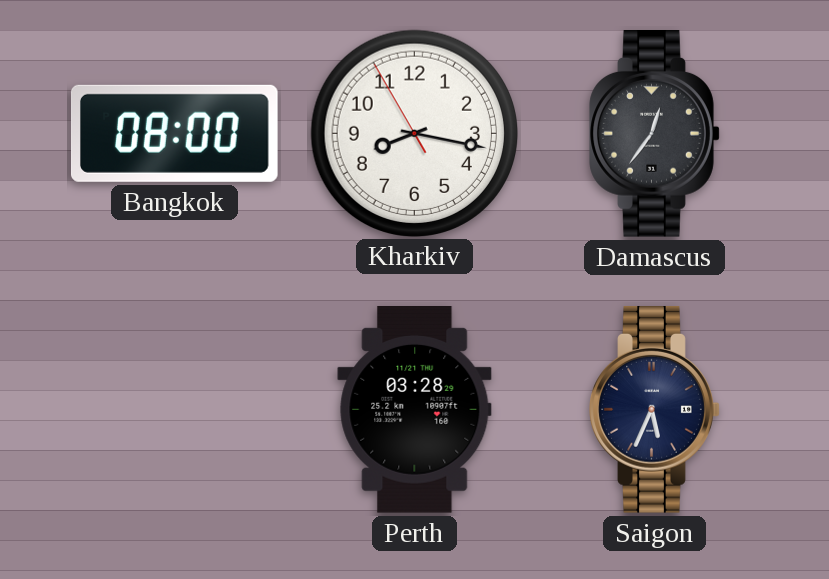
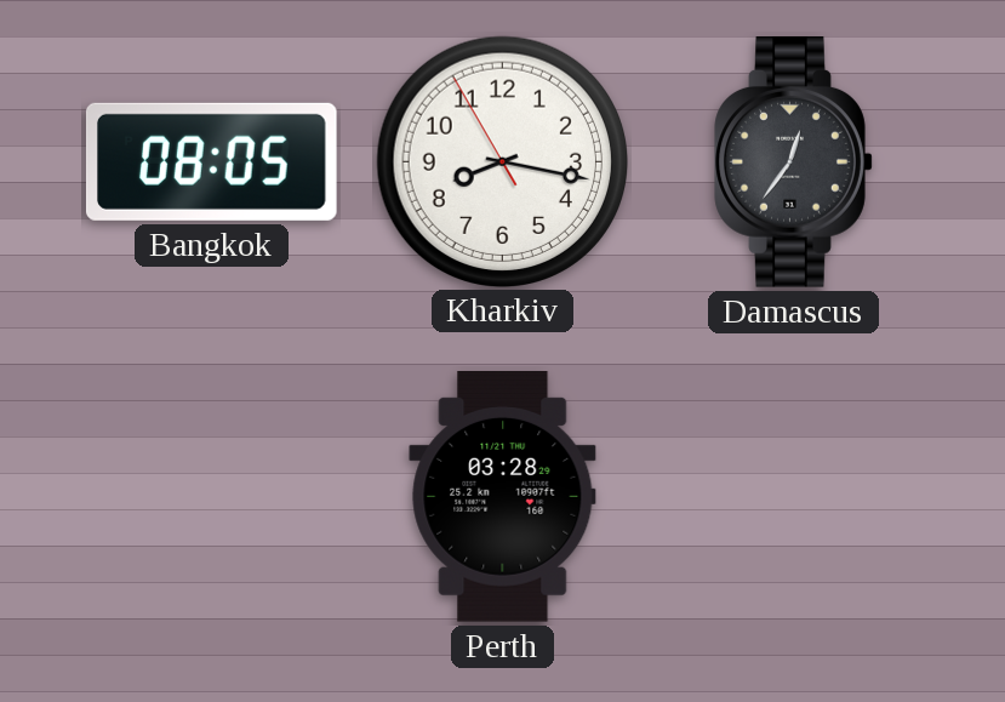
Bangkok: 08:00 -> 08:05 (211, 161)
Saigon: 5:34 -> none (655, 410)
